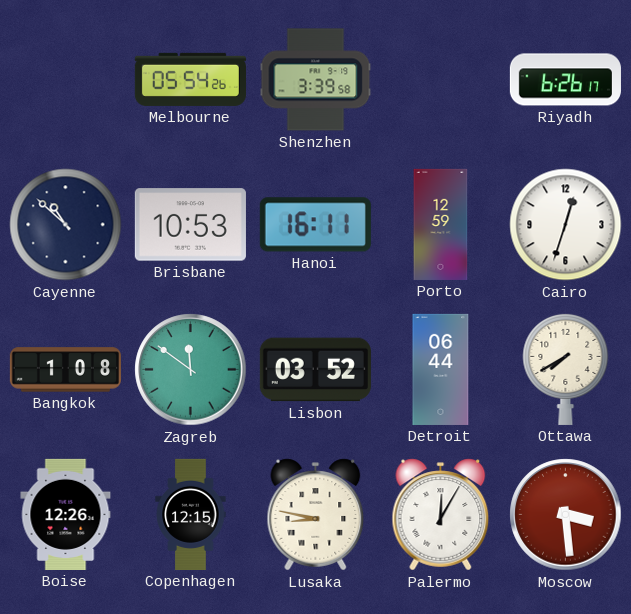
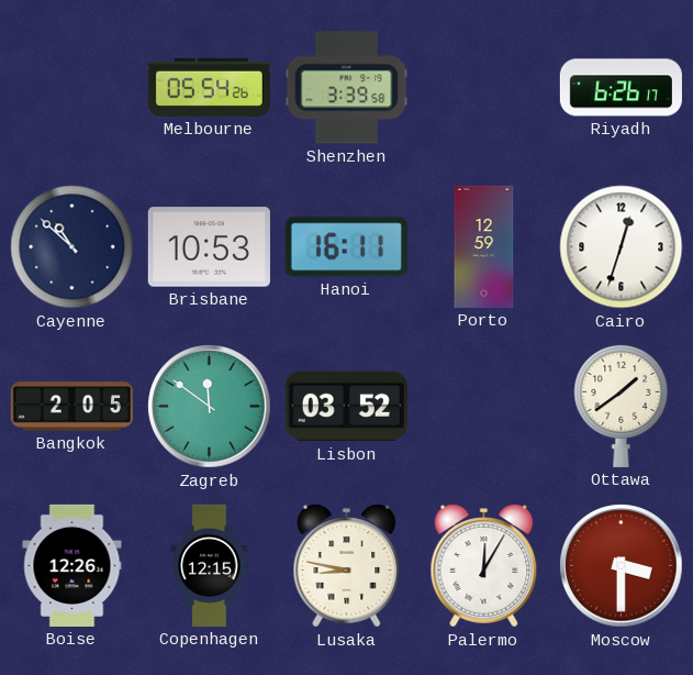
Bangkok: 1:08 -> 2:05 (71, 407)
Detroit: 06:44 -> none (441, 369)
Ottawa: 7:40 -> 1:39 (622, 406)
Moscow: 3:29 -> 3:30 (622, 566)
